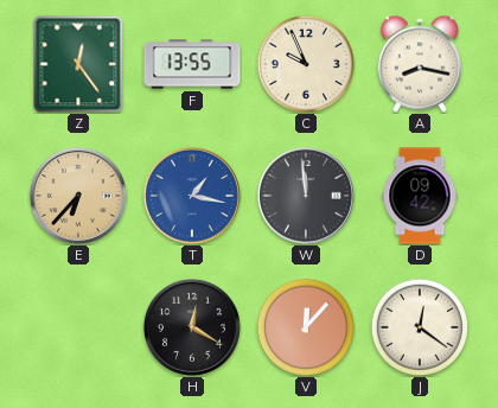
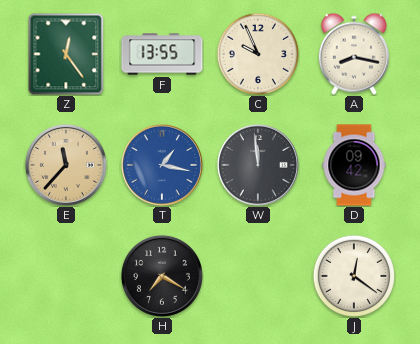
E: 6:37 -> 11:37 (66, 165)
H: 12:20 -> 7:20 (162, 276)
V: 12:07 -> none (306, 327)
